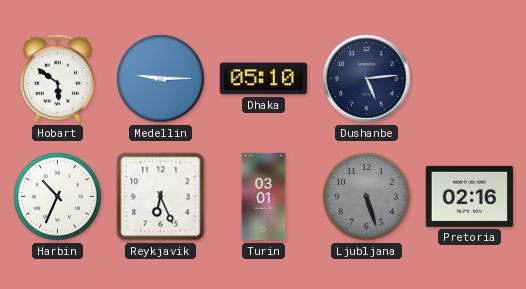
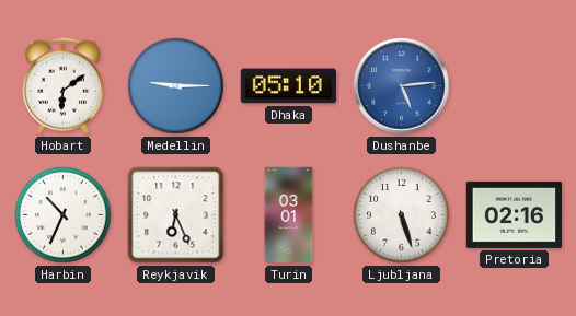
Hobart: 5:51 -> 6:09 (62, 86)
Dushanbe dial: navy -> blue (402, 86)
Ljubljana dial: grey -> white (402, 215)
